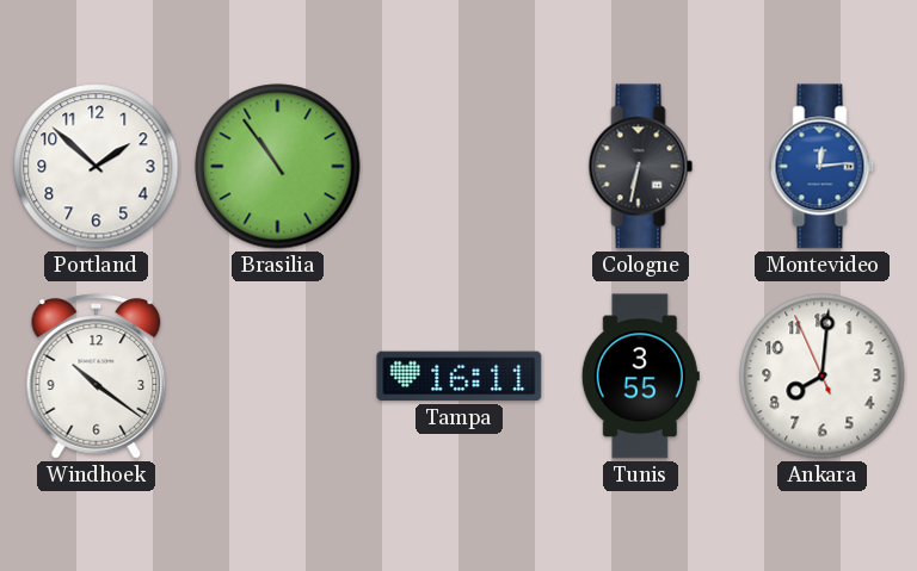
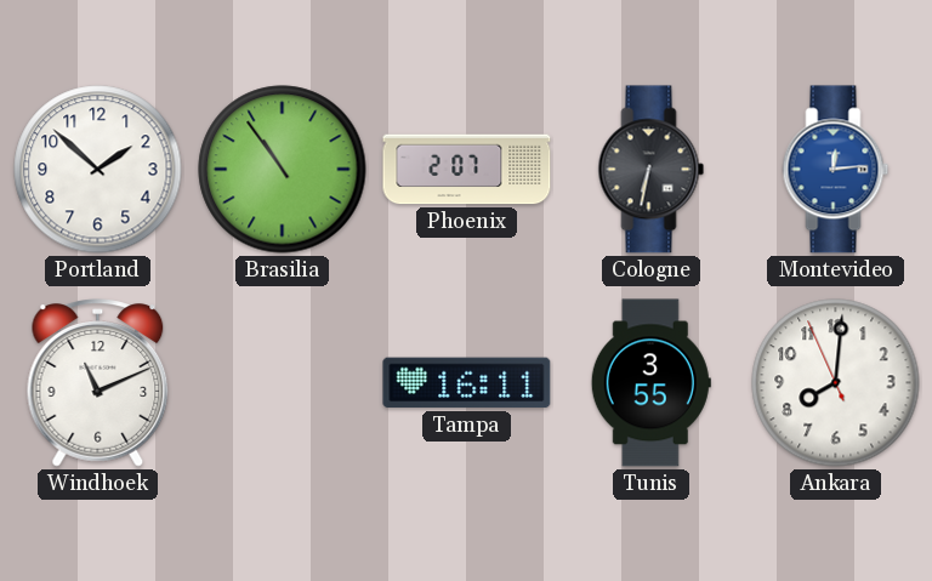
Phoenix: none -> 2:07 (467, 170)
Windhoek: 10:21 -> 11:11 (98, 383)
